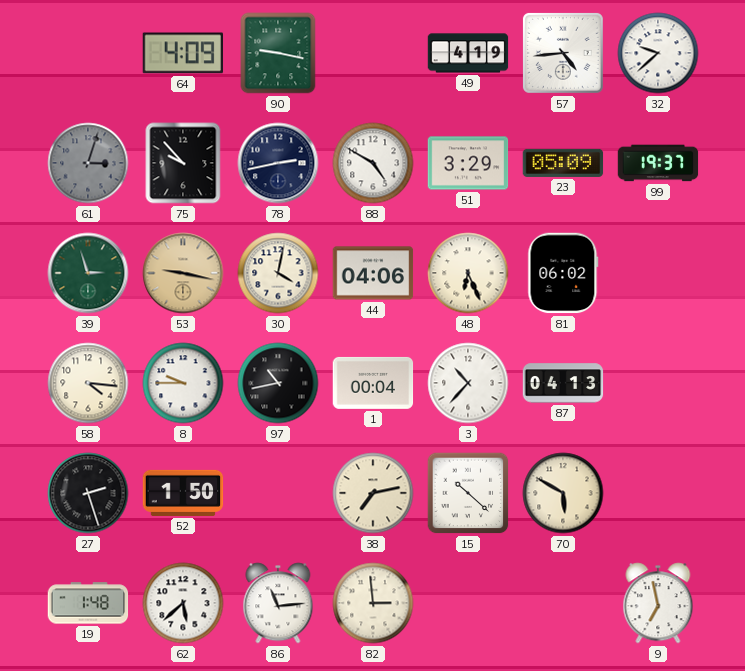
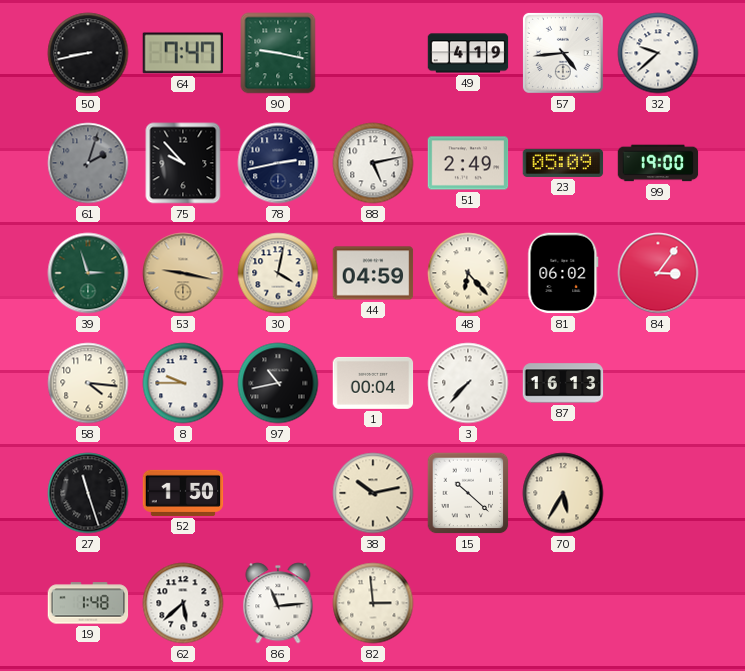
50: none -> 8:43 (88, 53)
64: 4:09 -> 7:47 (182, 53)
61: 3:03 -> 2:03 (88, 163)
88: 4:50 -> 5:13 (373, 163)
51: 3:29 -> 2:49 (468, 163)
99: 19:37 -> 19:00 (658, 163)
44: 04:06 -> 04:59 (373, 273)
48: 6:26 -> 6:23 (468, 273)
84: none -> 3:06 (658, 273)
3: 10:37 -> 7:37 (468, 383)
87: 04:13 -> 16:13 (563, 383)
27: 2:27 -> 11:27 (88, 493)
38: 7:13 -> 10:13 (373, 493)
70: 5:50 -> 5:35 (563, 493)
9: 6:58 -> none (658, 603)
